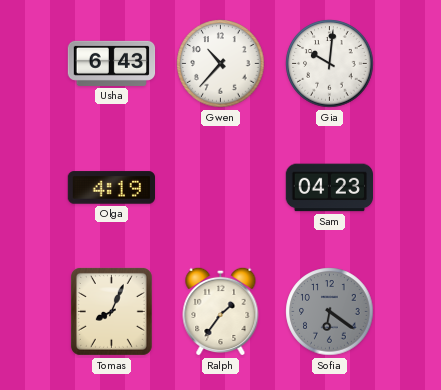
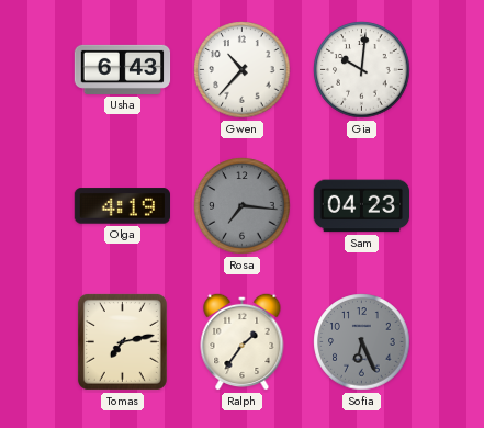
Rosa: none -> 7:16 (243, 206)
Tomas: 8:04 -> 7:13 (122, 341)
Sofia: 6:21 -> 6:26 (362, 342)
